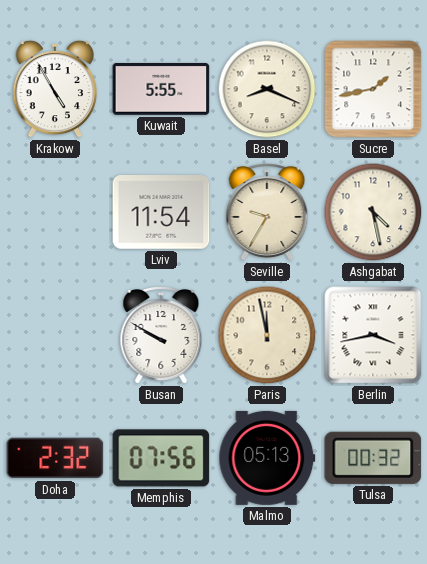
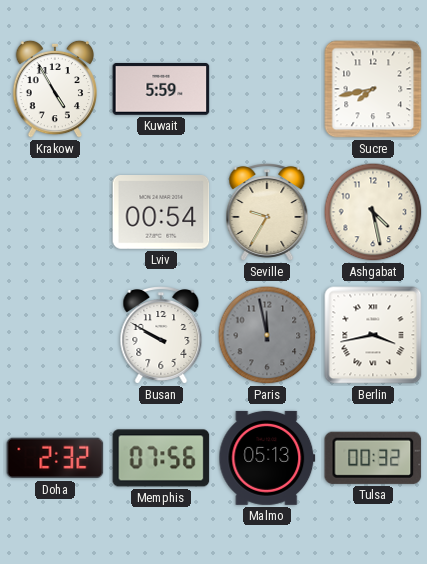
Kuwait: 5:55 -> 5:59 (161, 90)
Basel: 8:19 -> none (267, 89)
Sucre: 1:43 -> 7:43 (373, 89)
Lviv: 11:54 -> 00:54 (161, 212)
Paris dial: cream -> grey (267, 335)
